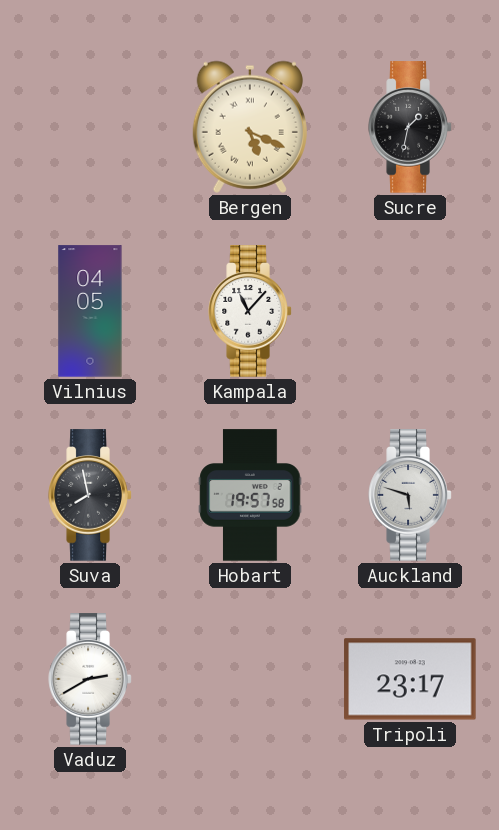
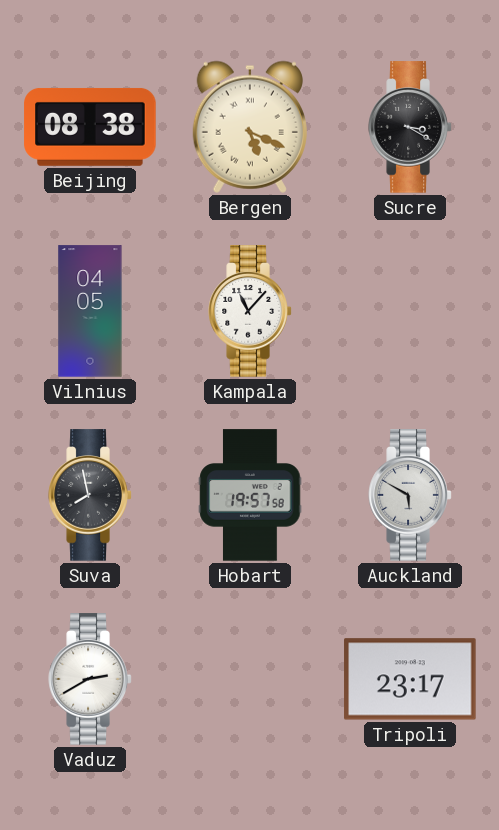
Beijing: none -> 08:38 (90, 127)
Sucre: 1:32 -> 3:20 (410, 127)
Auckland: 5:48 -> 5:50 (410, 495)
